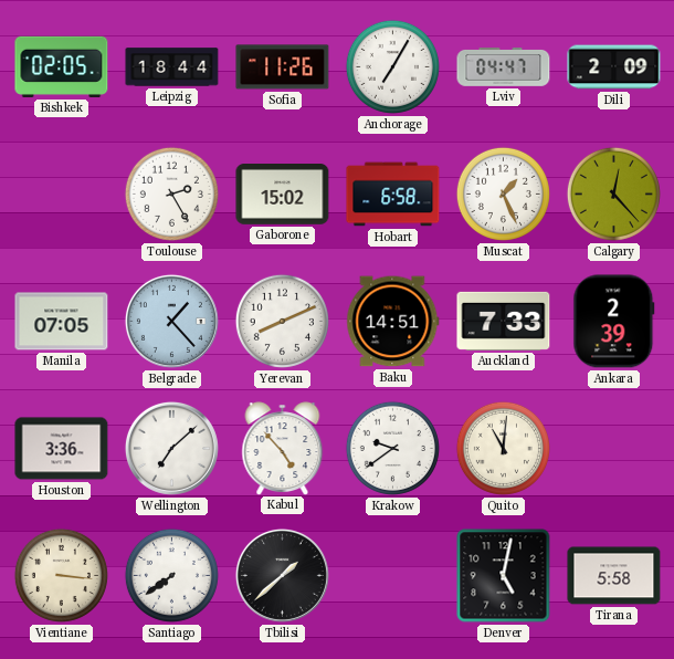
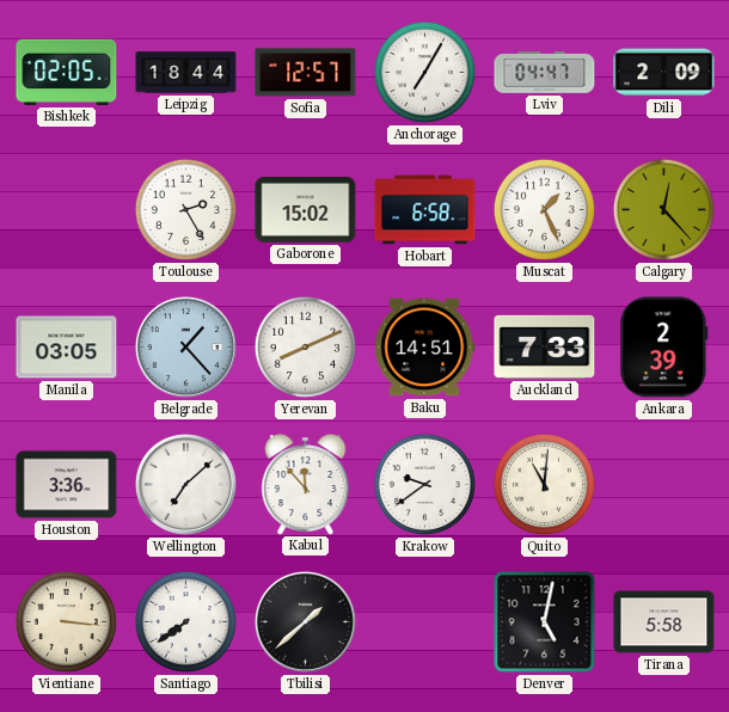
Sofia: 11:26 -> 12:57 (306, 73)
Manila: 07:05 -> 03:05 (67, 348)
Kabul: 4:53 -> 11:53 (306, 484)
